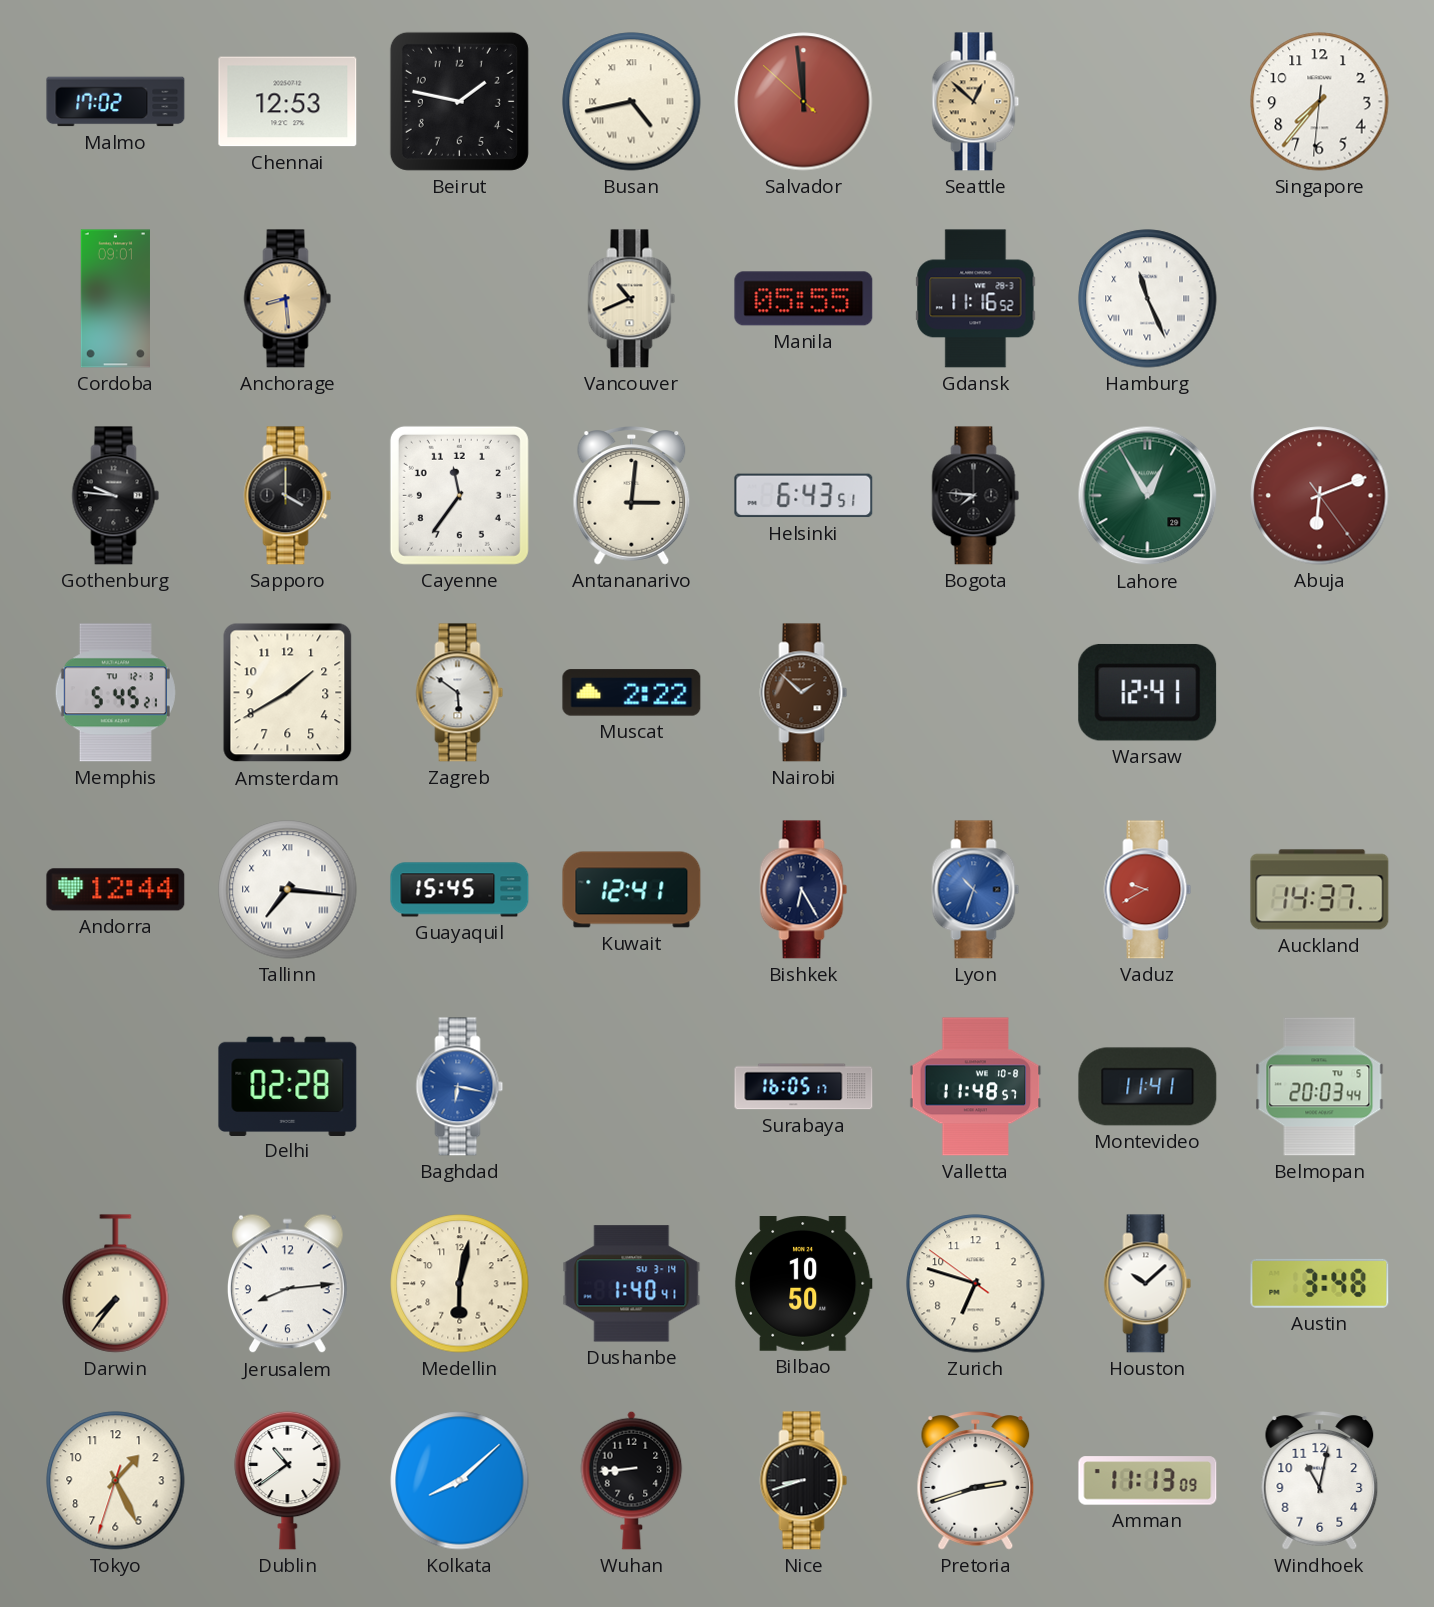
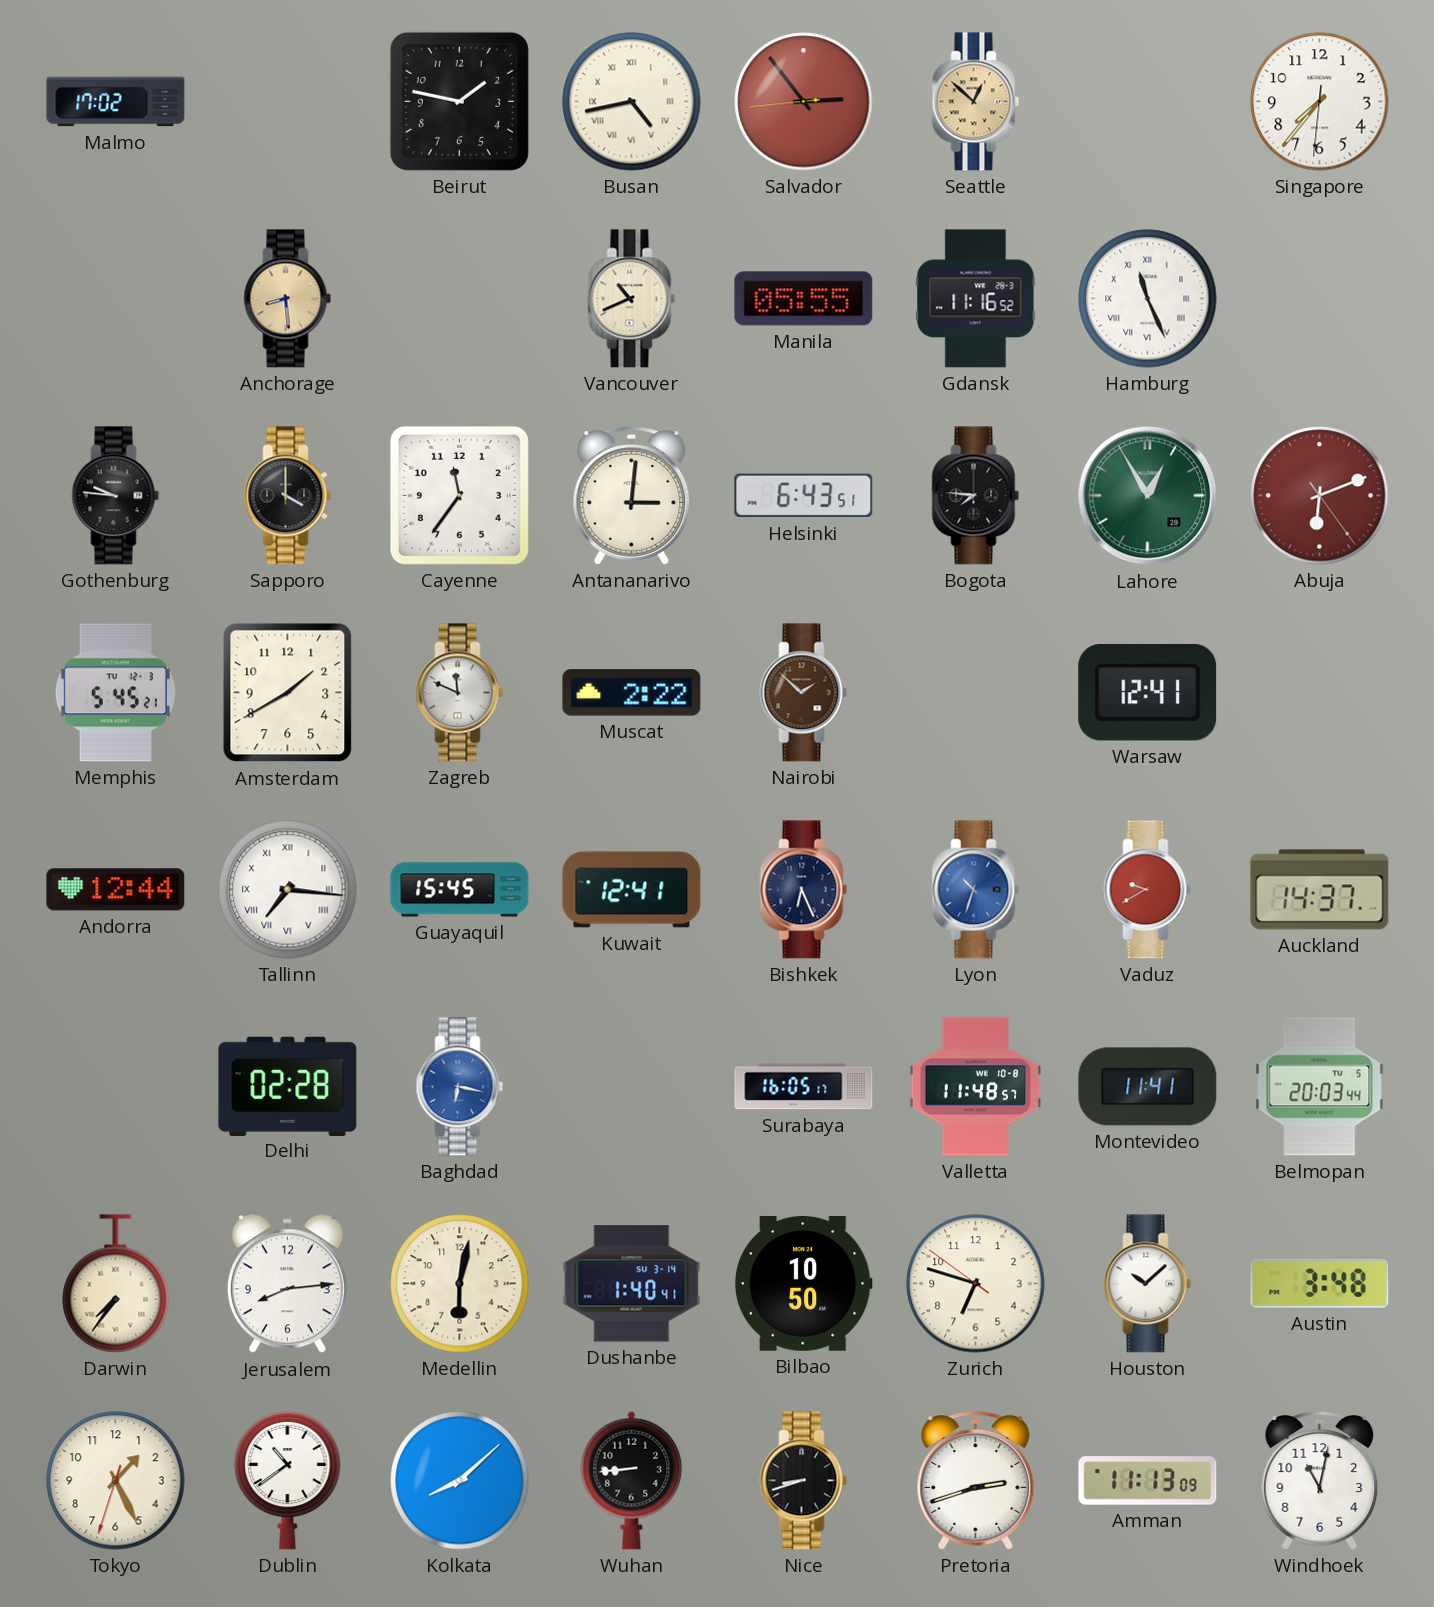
Chennai: 12:53 -> none (288, 102)
Salvador: 11:58 -> 2:53 (804, 102)
Cordoba: 09:01 -> none (115, 299)
Zagreb: 5:51 -> 11:49 (460, 693)
Bishkek: 6:25 -> 6:26 (804, 890)
